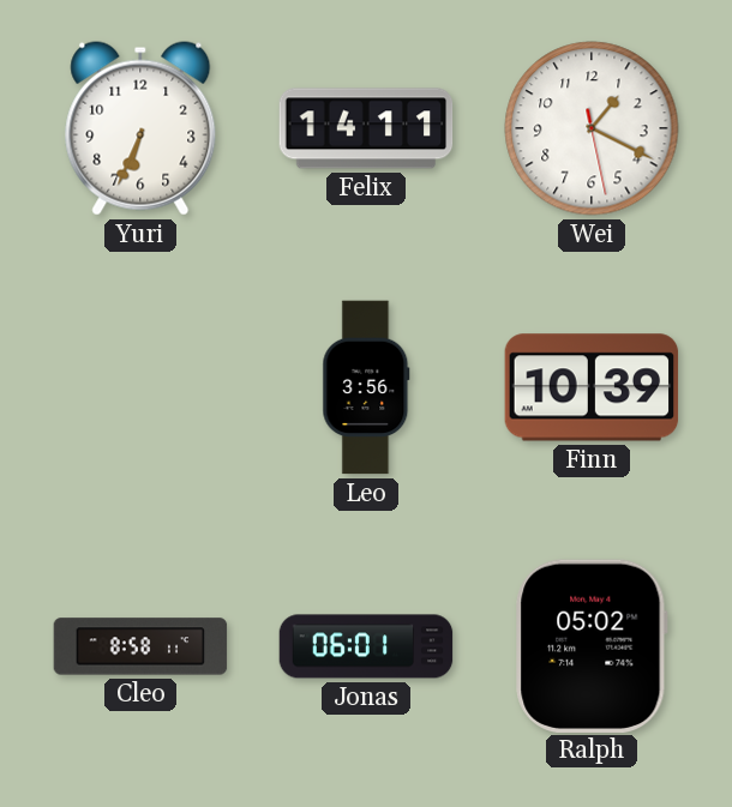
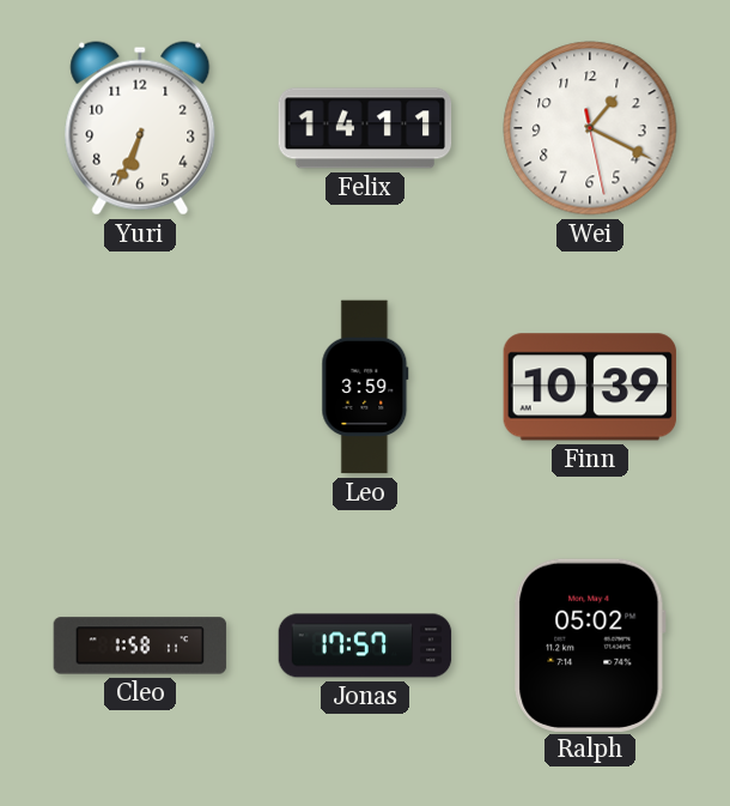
Leo: 3:56 -> 3:59 (365, 387)
Cleo: 8:58 -> 1:58 (140, 646)
Jonas: 06:01 -> 17:57 (365, 646)
